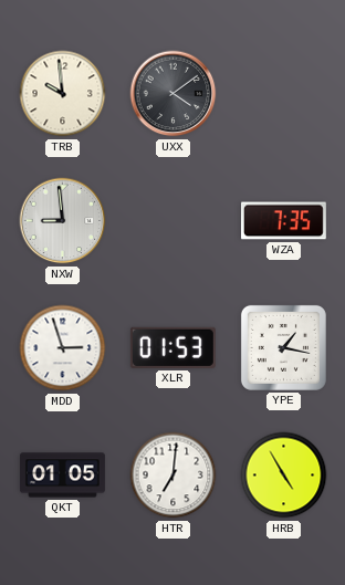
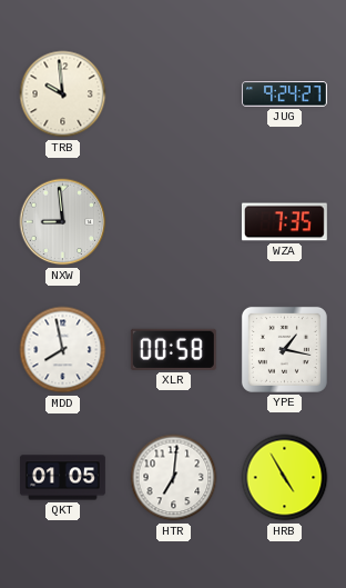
UXX: 4:09 -> none (174, 94)
JUG: none -> 9:24 (284, 94)
MDD: 2:57 -> 7:58 (63, 350)
XLR: 01:53 -> 00:58 (173, 349)
